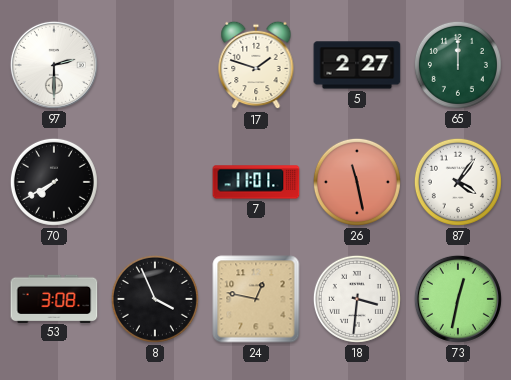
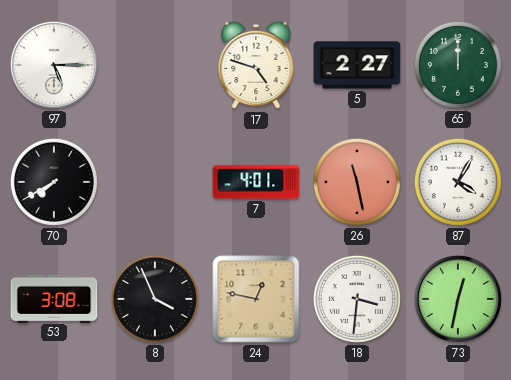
97: 2:30 -> 5:15 (54, 65)
17: 1:48 -> 4:48 (256, 65)
7: 11:01 -> 4:01 (256, 182)
87: 4:06 -> 4:05 (458, 182)
